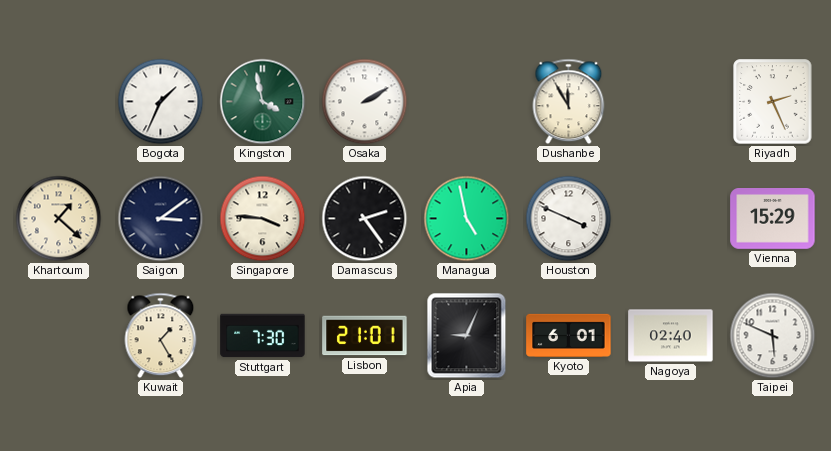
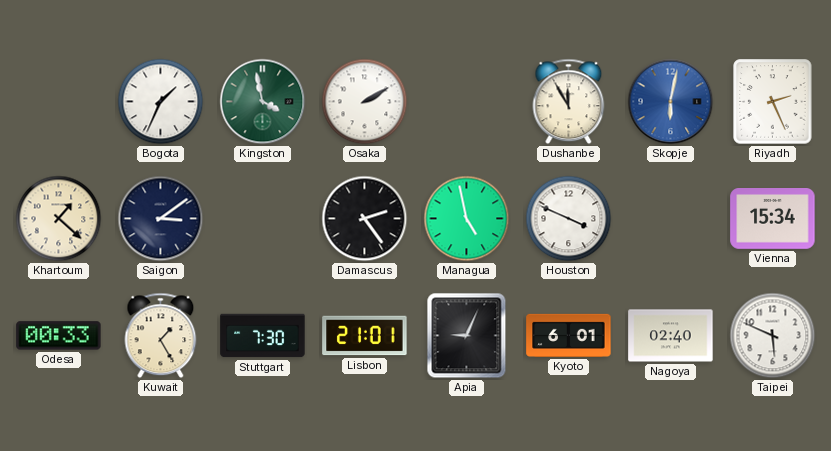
Skopje: none -> 6:02 (671, 102)
Singapore: 3:46 -> none (263, 219)
Vienna: 15:29 -> 15:34 (773, 219)
Odesa: none -> 00:33 (59, 336)
